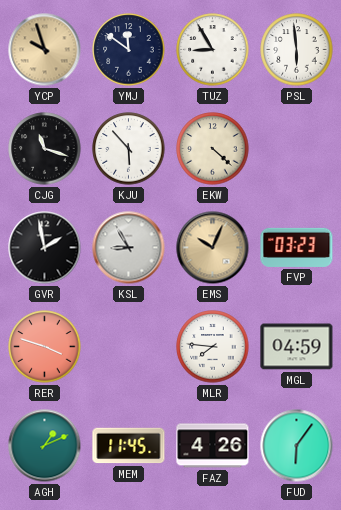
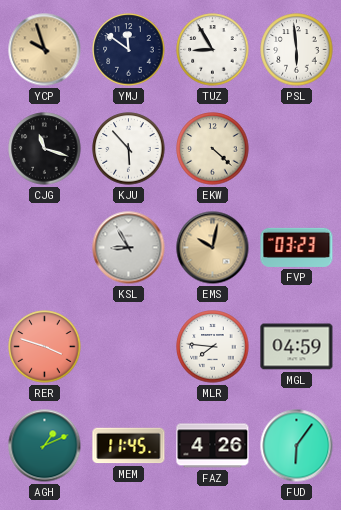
GVR: 1:58 -> none (45, 248)
EMS: 10:04 -> 10:02 (213, 248)
